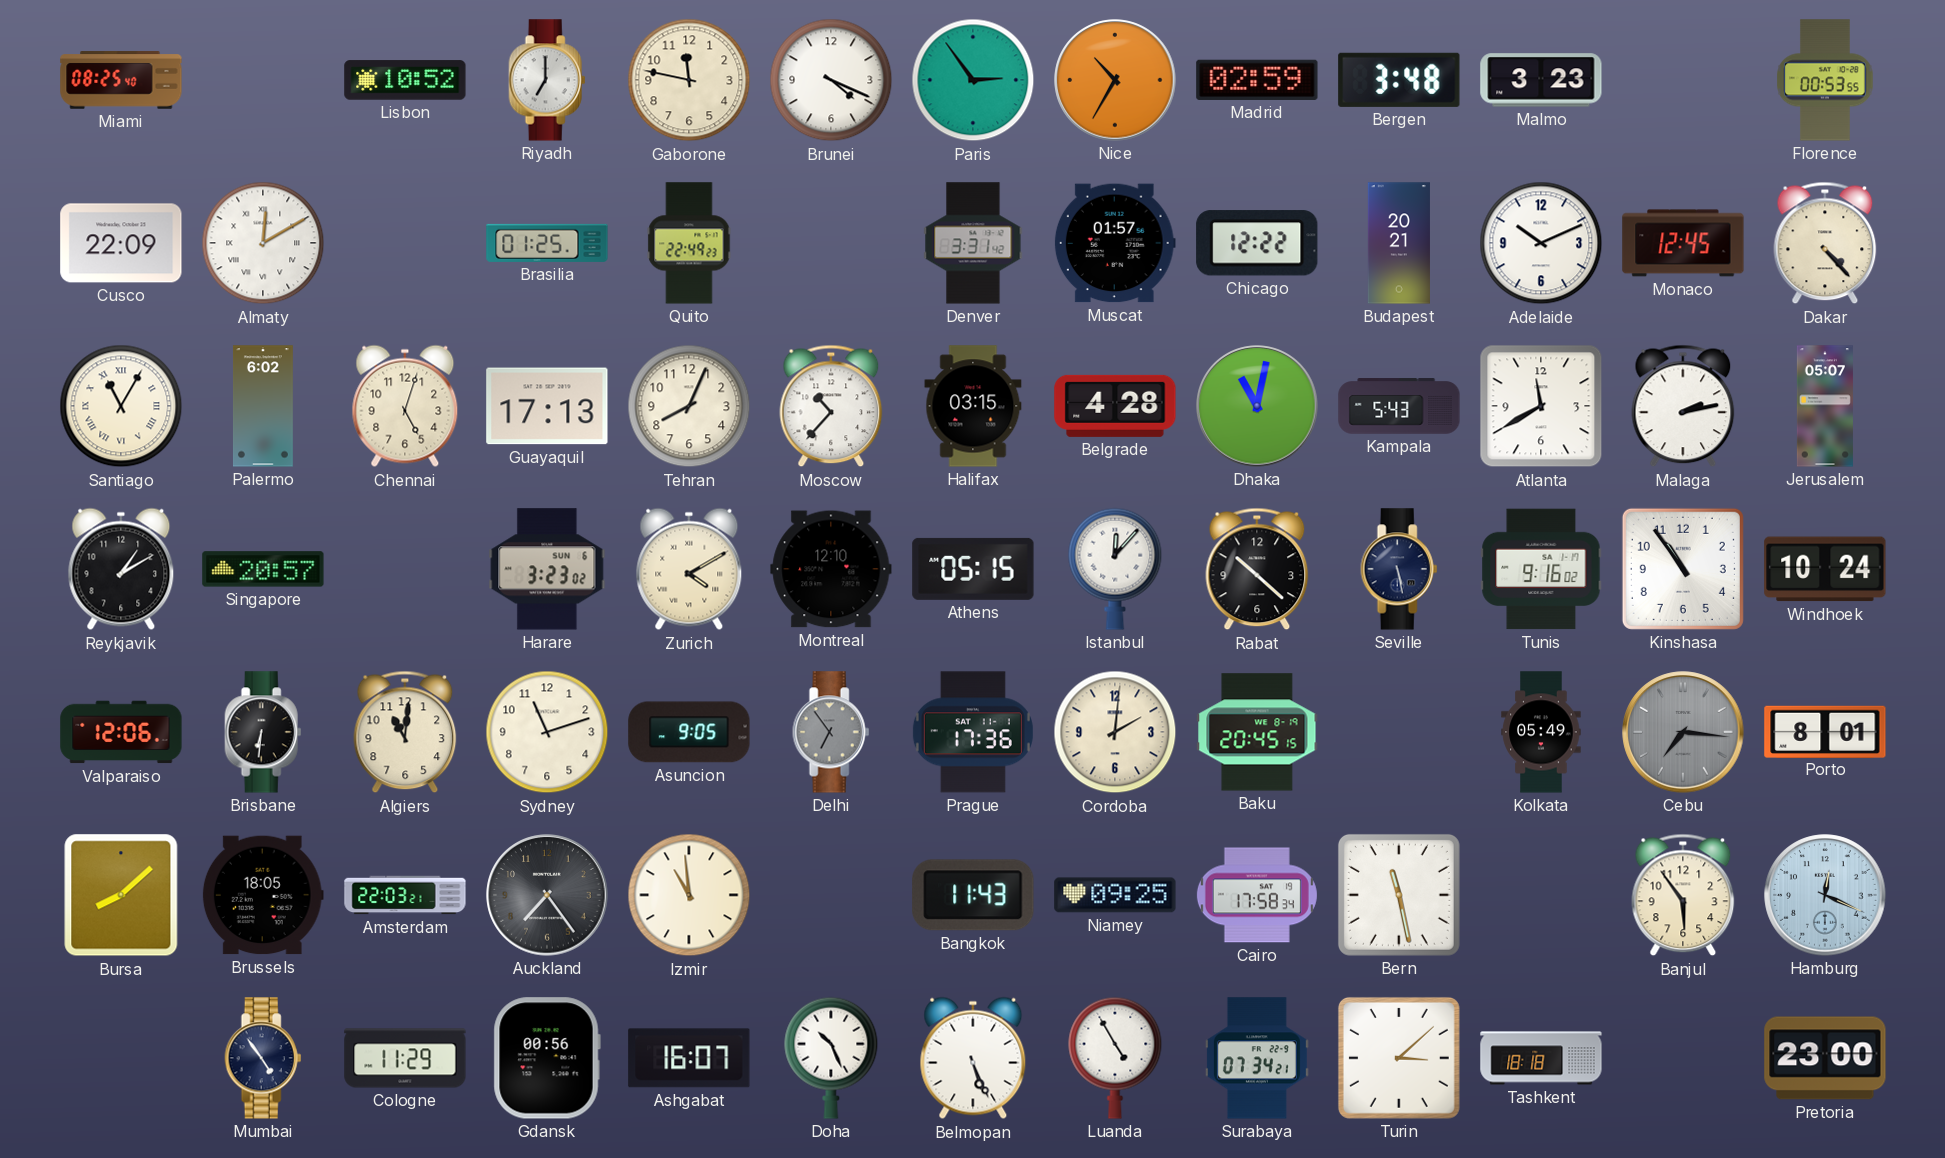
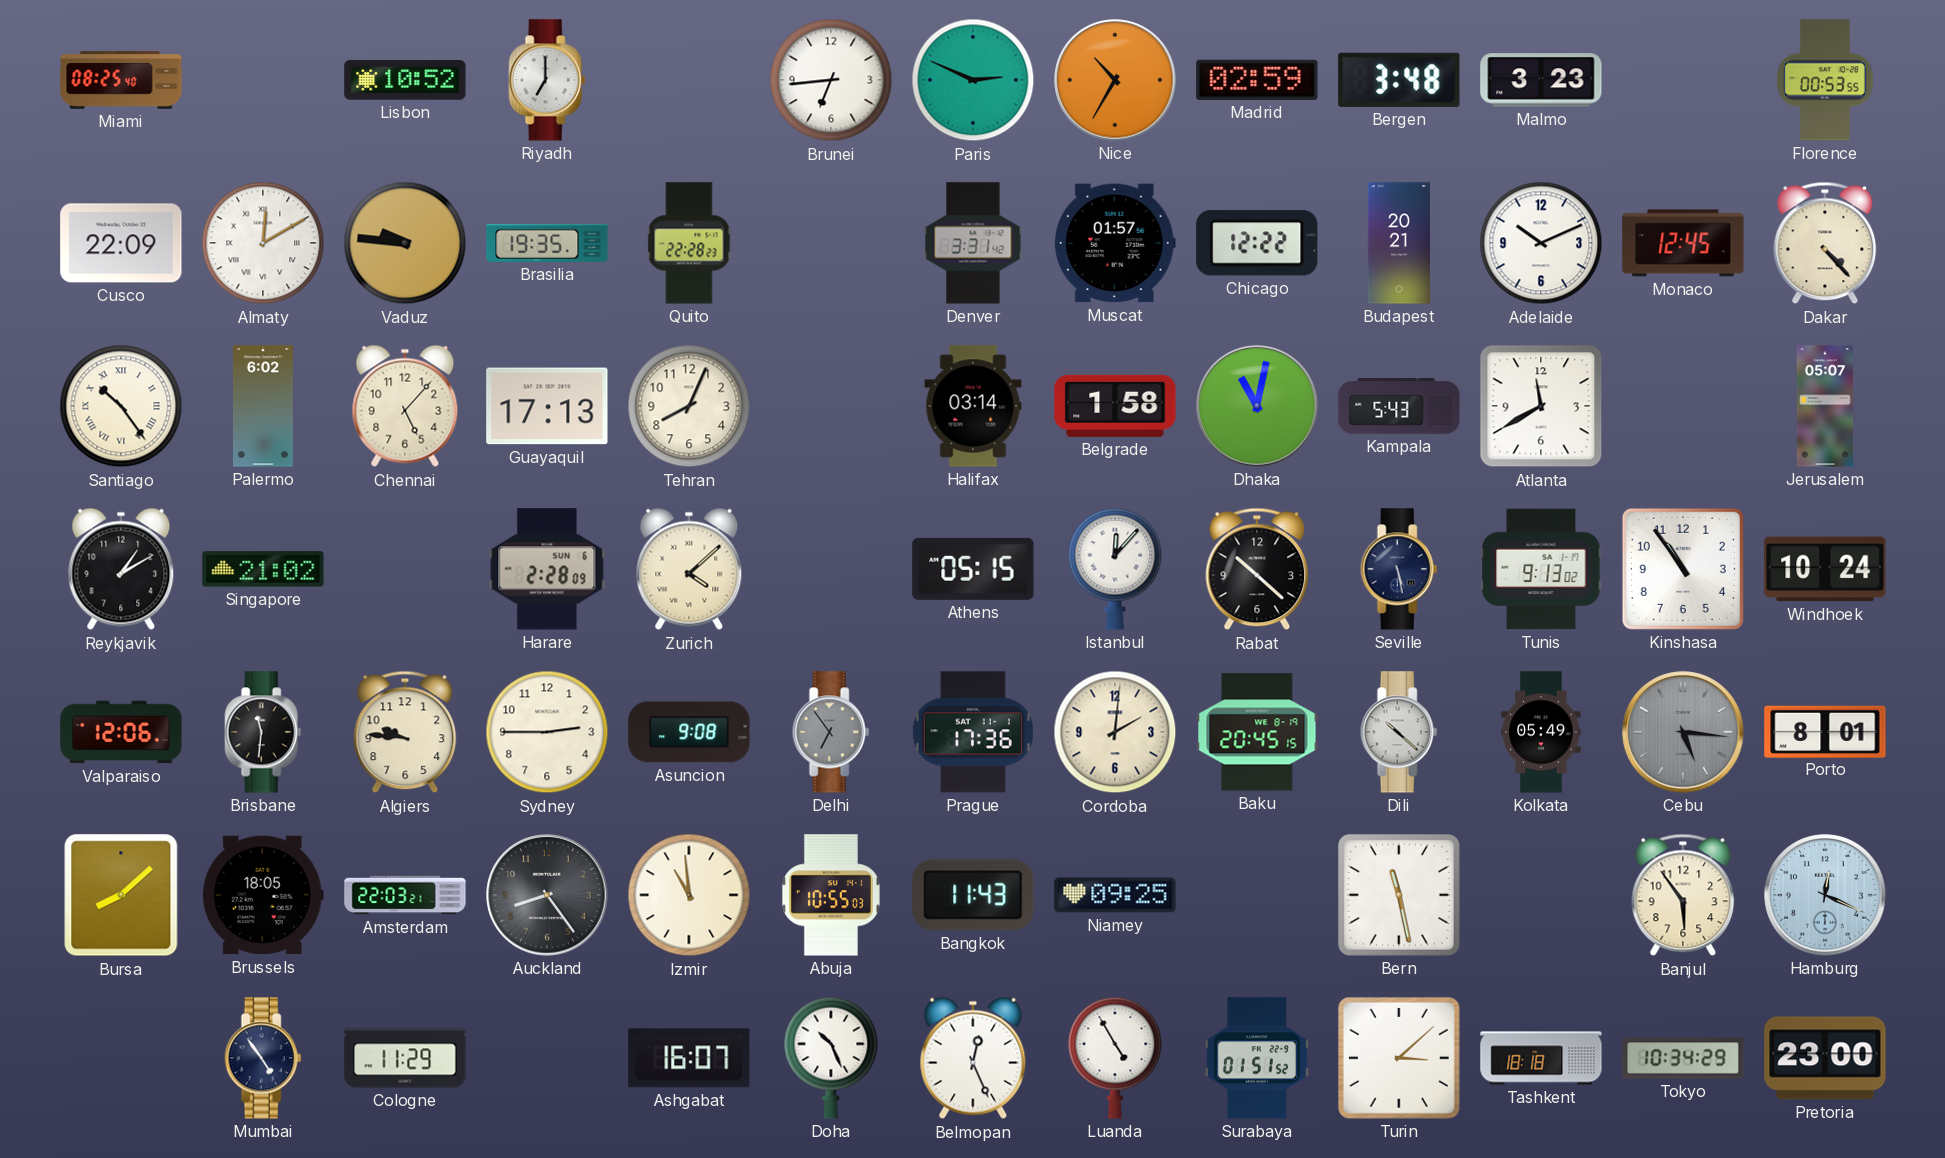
Gaborone: 11:47 -> none (689, 80)
Brunei: 4:19 -> 6:44 (831, 80)
Paris: 2:54 -> 2:49 (973, 80)
Vaduz: none -> 9:46 (405, 243)
Brasilia: 01:25 -> 19:35 (547, 243)
Quito: 22:49 -> 22:28 (689, 243)
Santiago: 11:05 -> 10:24 (121, 406)
Chennai: 5:03 -> 5:07 (405, 406)
Moscow: 10:37 -> none (831, 406)
Halifax: 03:15 -> 03:14 (973, 406)
Belgrade: 4:28 -> 1:58 (1115, 406)
Malaga: 2:13 -> none (1683, 406)
Singapore: 20:57 -> 21:02 (263, 569)
Harare: 3:23 -> 2:28 (547, 569)
Zurich: 4:10 -> 4:08 (689, 569)
Montreal: 12:10 -> none (831, 569)
Tunis: 9:16 -> 9:13 (1541, 569)
Brisbane: 6:31 -> 11:31 (263, 732)
Algiers: 11:01 -> 9:46 (405, 732)
Sydney: 11:12 -> 2:45 (547, 732)
Asuncion: 9:05 -> 9:08 (689, 732)
Dili: none -> 10:22 (1399, 732)
Cebu: 7:16 -> 5:16 (1683, 732)
Auckland: 7:24 -> 8:24 (547, 895)
Abuja: none -> 10:55 (831, 895)
Cairo: 17:58 -> none (1257, 895)
Gdansk: 00:56 -> none (547, 1058)
Belmopan: 5:26 -> 12:26 (973, 1058)
Surabaya: 07:34 -> 01:51 (1257, 1058)
Tokyo: none -> 10:34 (1683, 1058)
